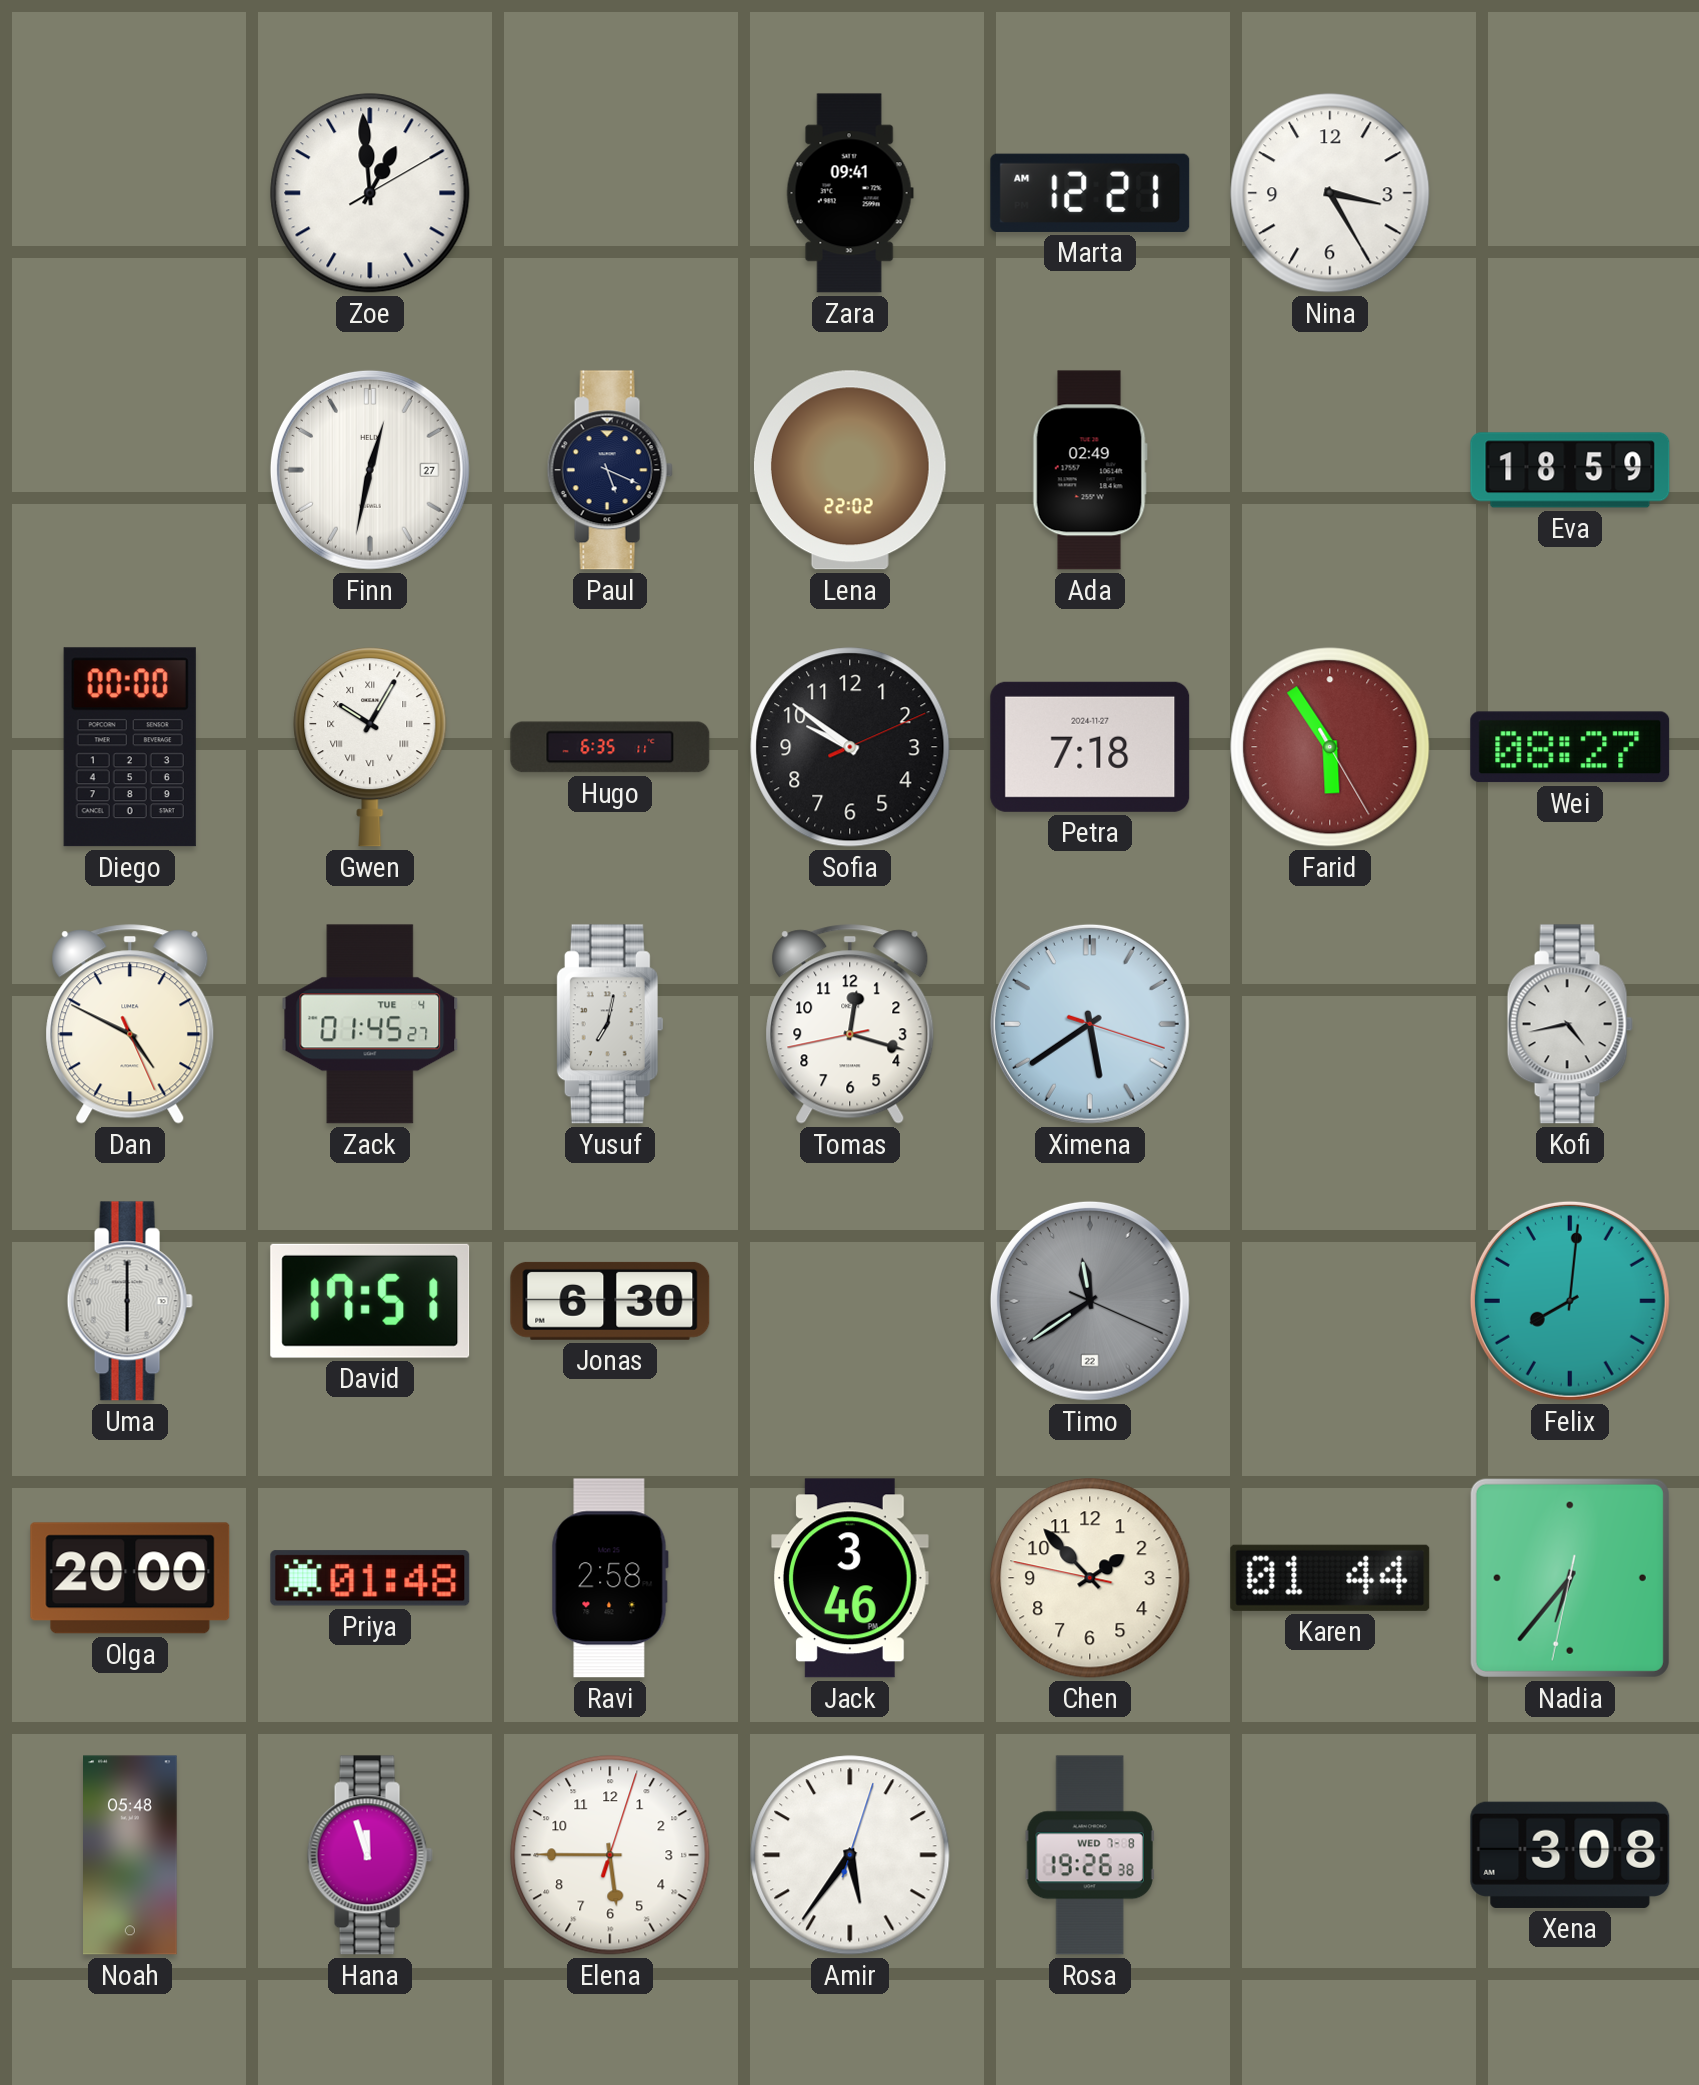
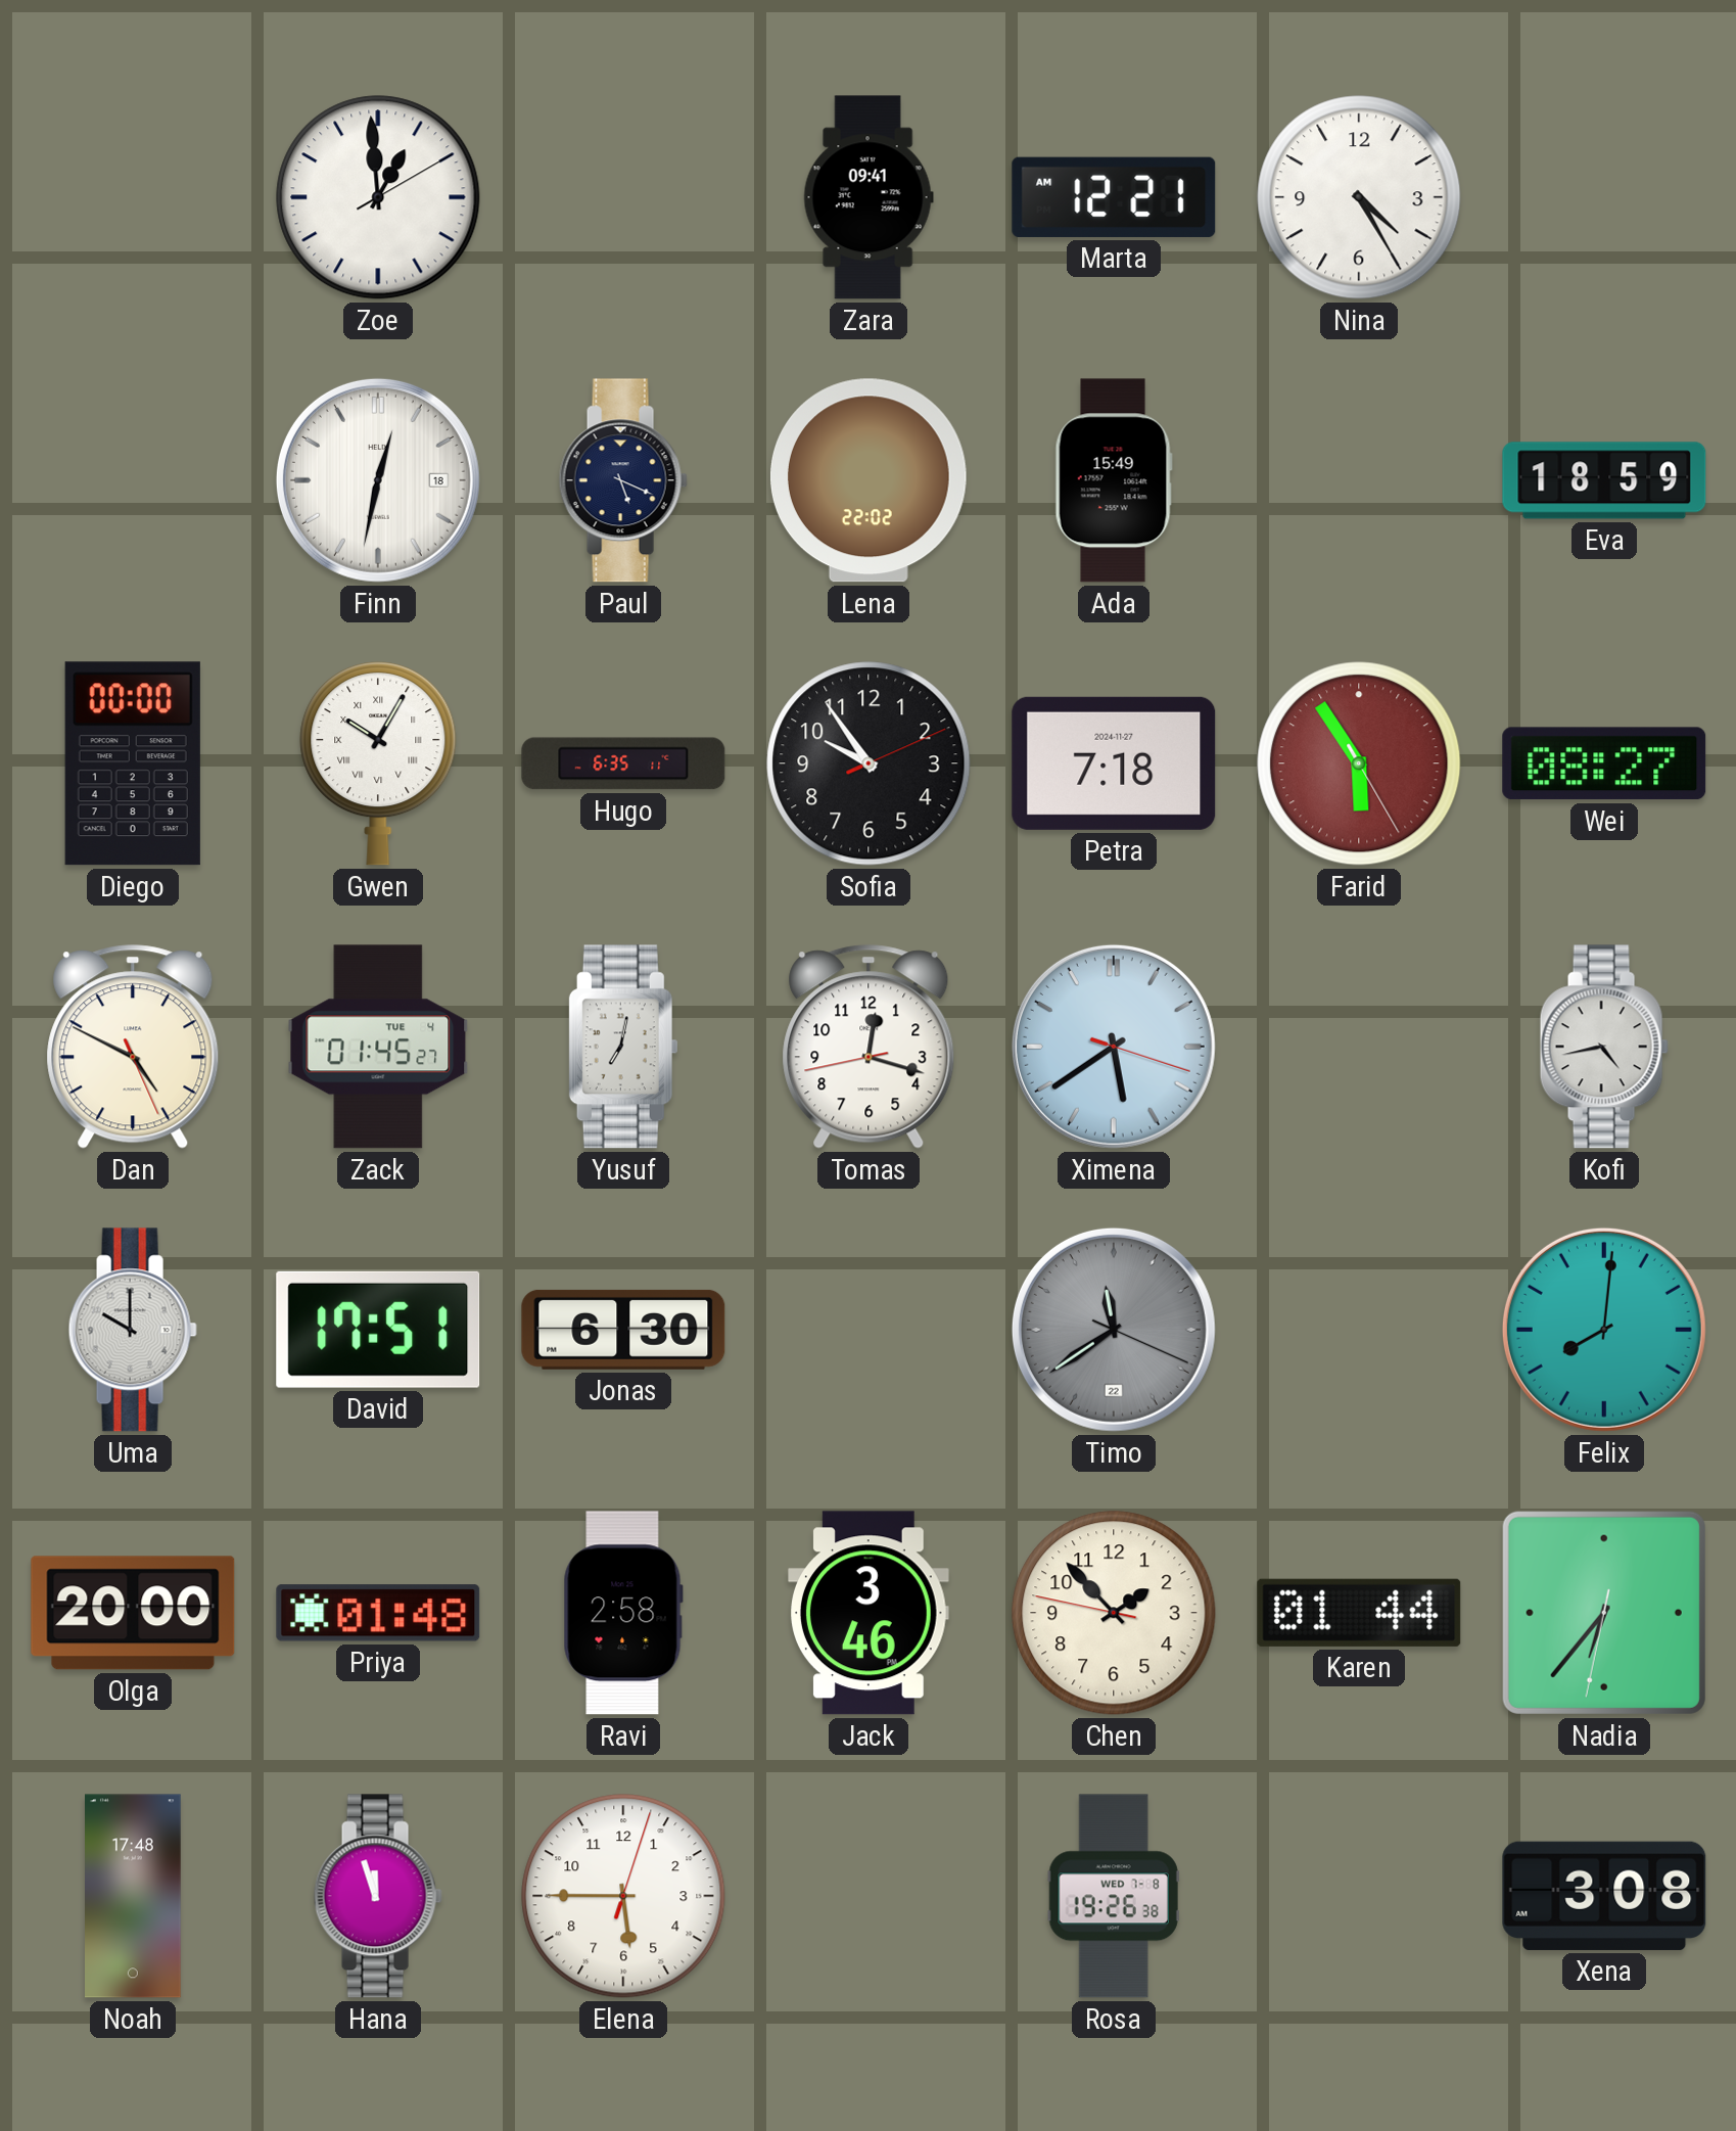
Nina: 3:25 -> 4:25 (1359, 197)
Finn date: 27 -> 18 (378, 480)
Ada: 02:49 -> 15:49 (1114, 480)
Sofia: 9:51 -> 9:54 (869, 763)
Uma: 6:00 -> 10:00 (133, 1330)
Noah: 05:48 -> 17:48 (134, 1896)
Amir: 5:36 -> none (850, 1855)
